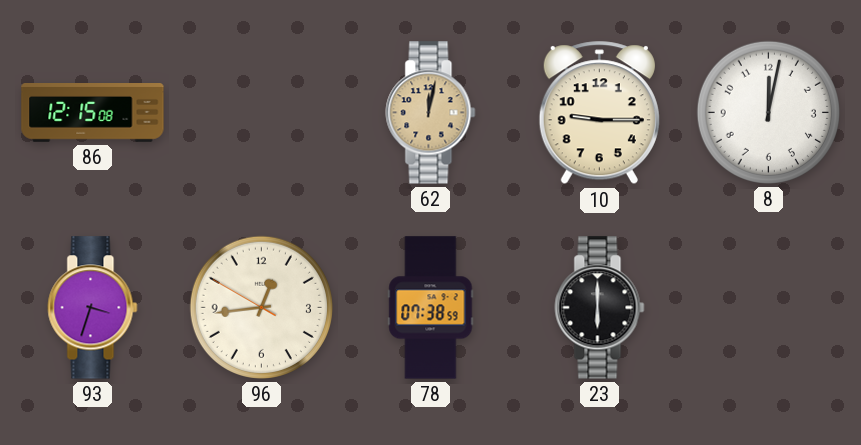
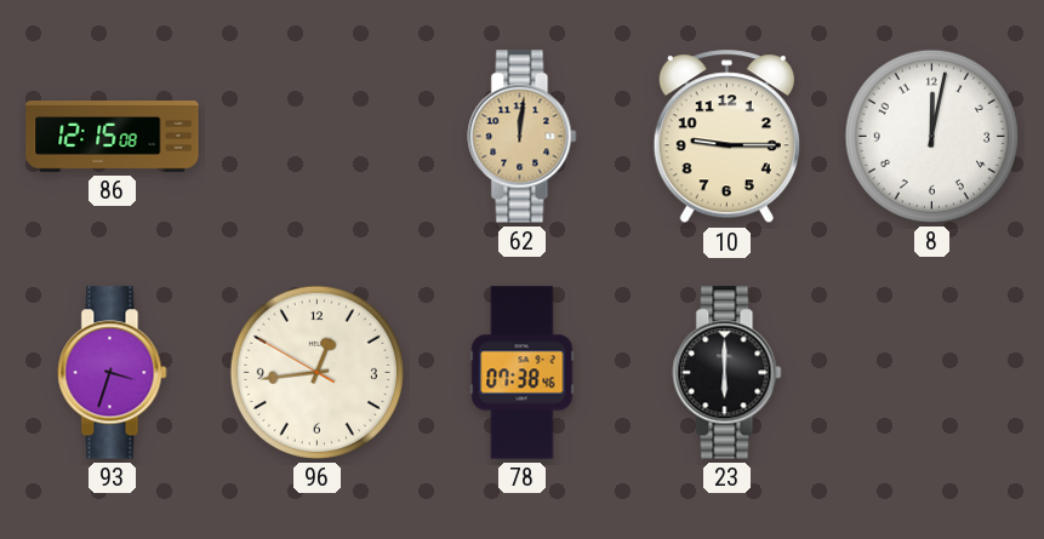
62: 12:02 -> 12:01 (523, 137)
78: 07:38:59 -> 07:38:46 (523, 373)
